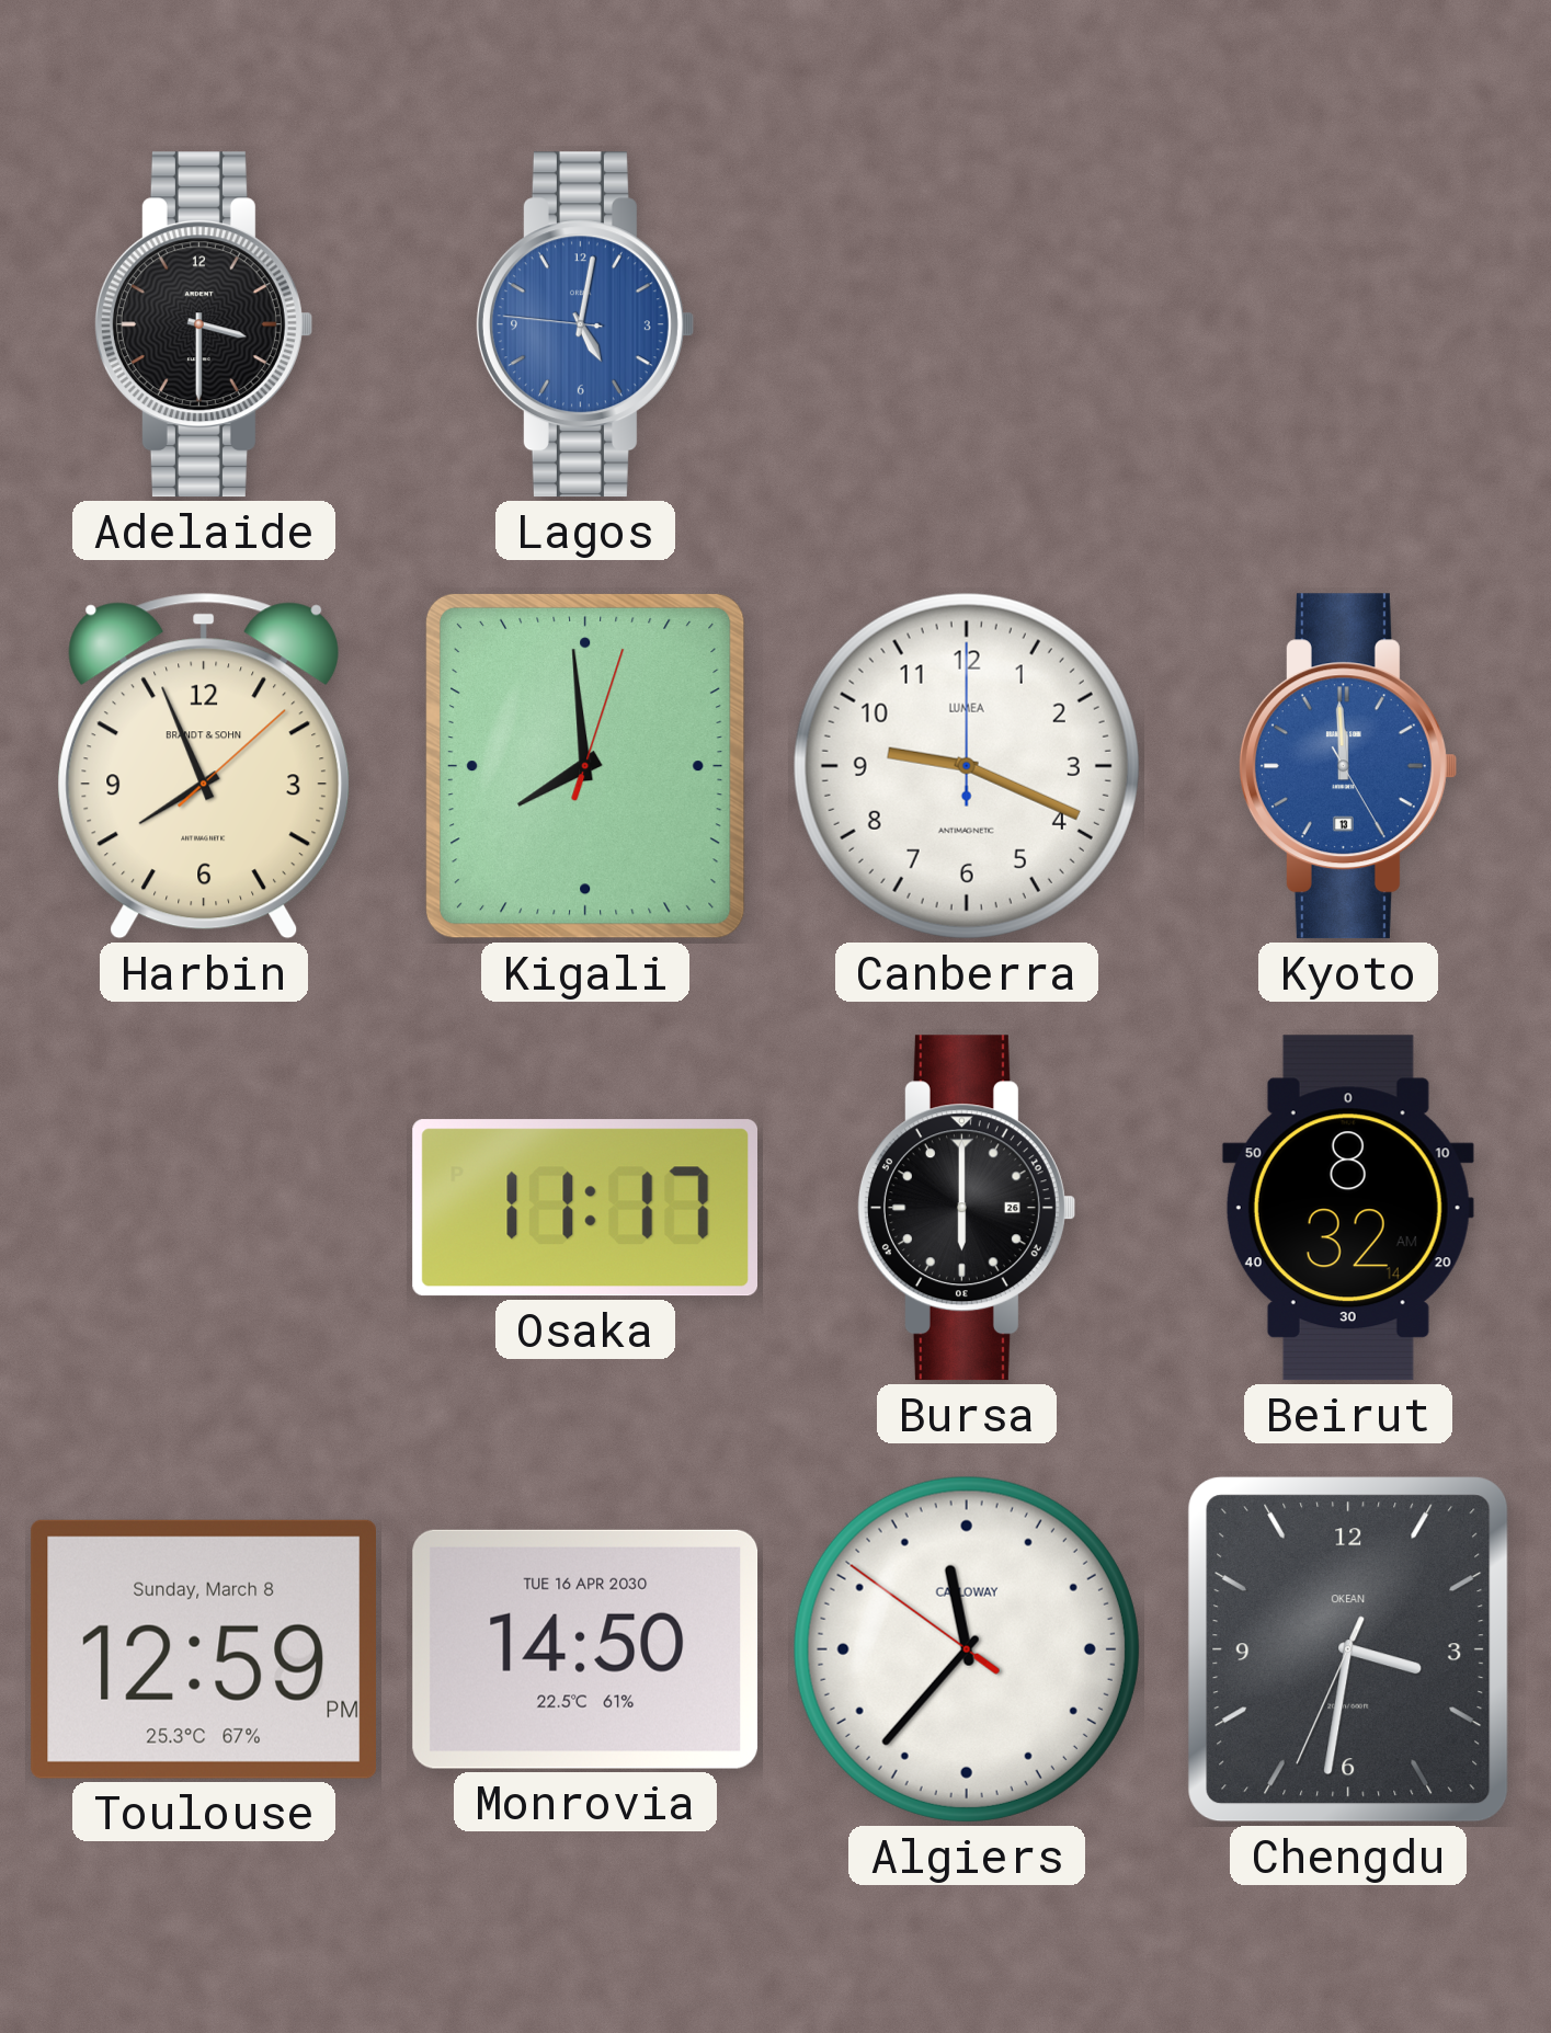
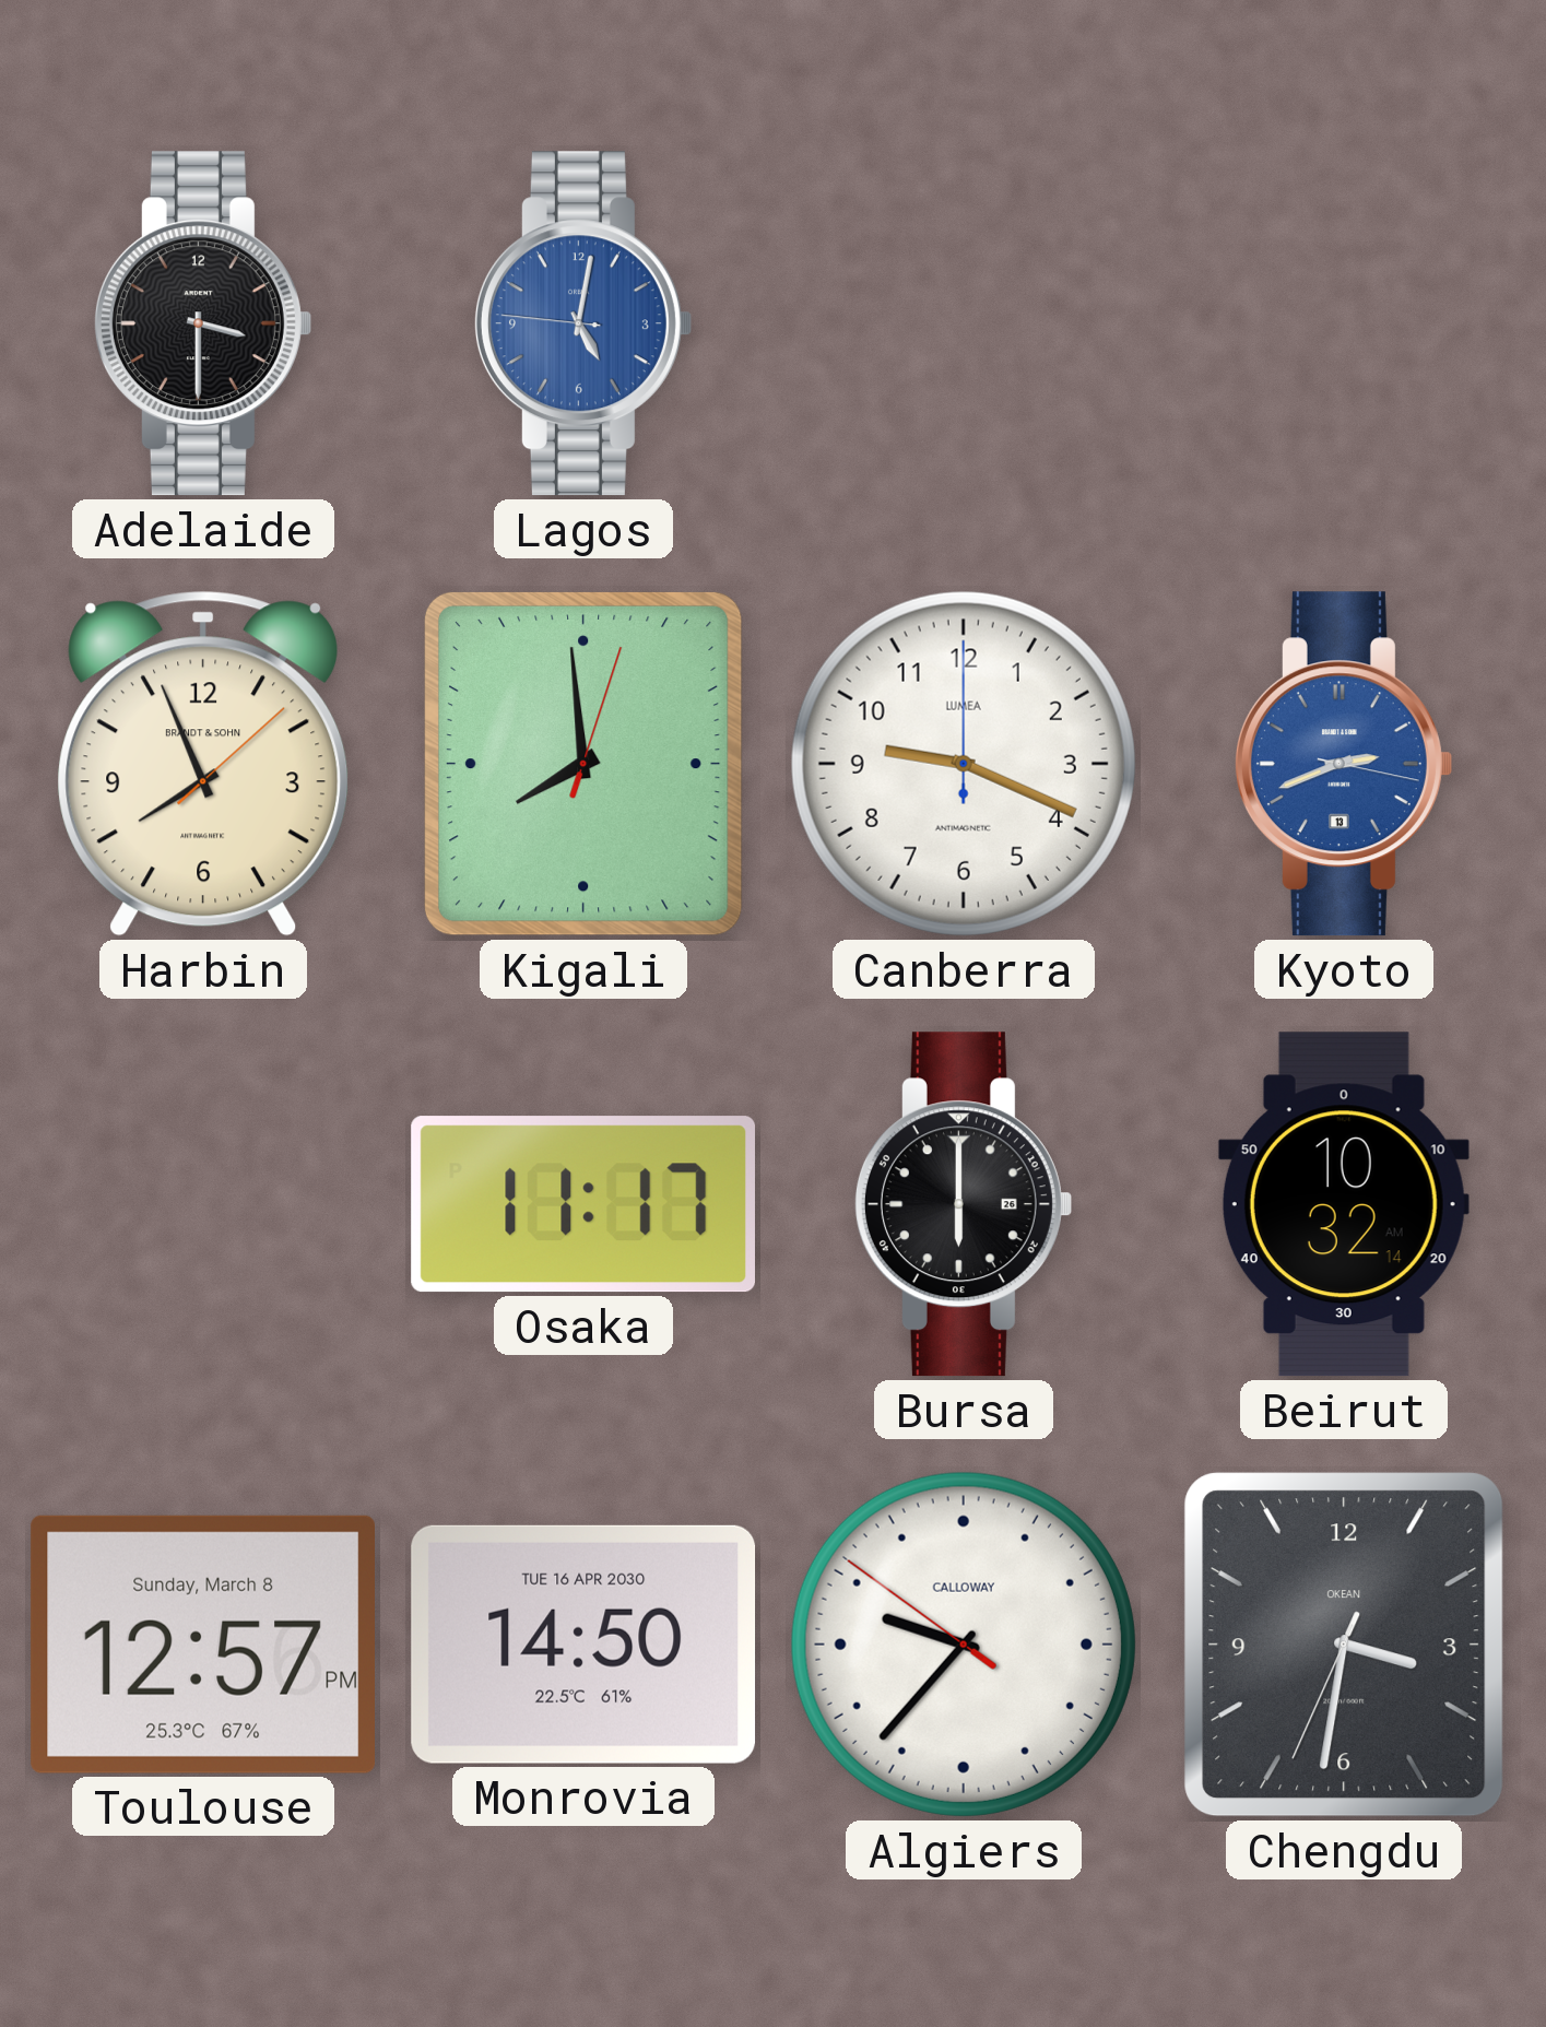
Kyoto: 11:59 -> 2:41 (1343, 764)
Beirut: 8:32 -> 10:32 (1344, 1204)
Toulouse: 12:59 -> 12:57 (202, 1645)
Algiers: 11:36 -> 9:36 (964, 1645)
